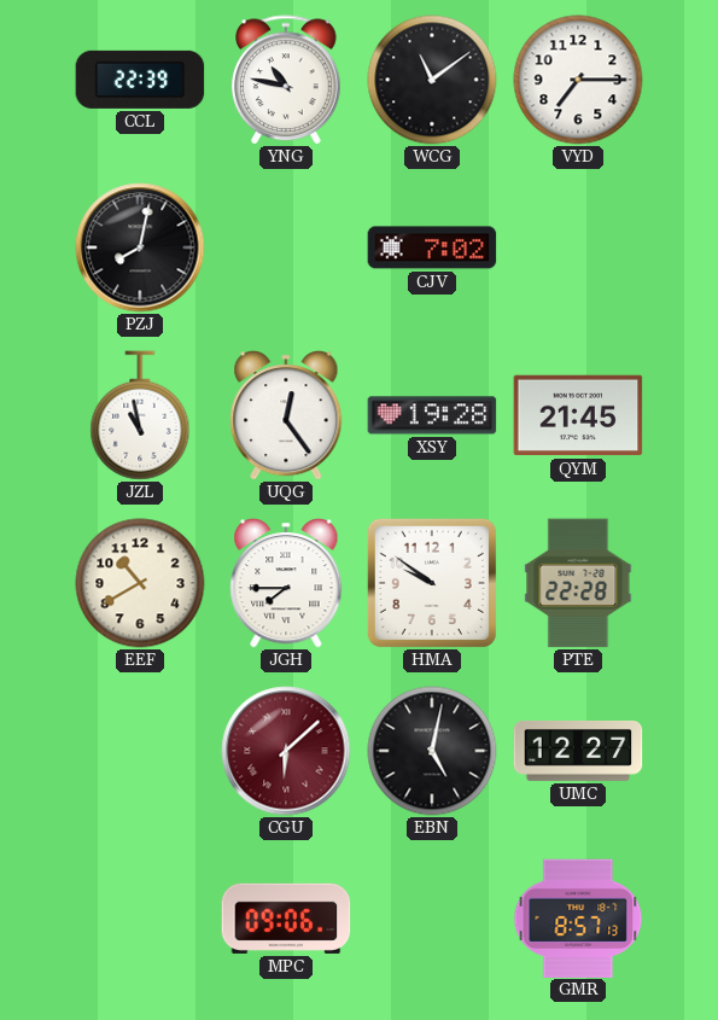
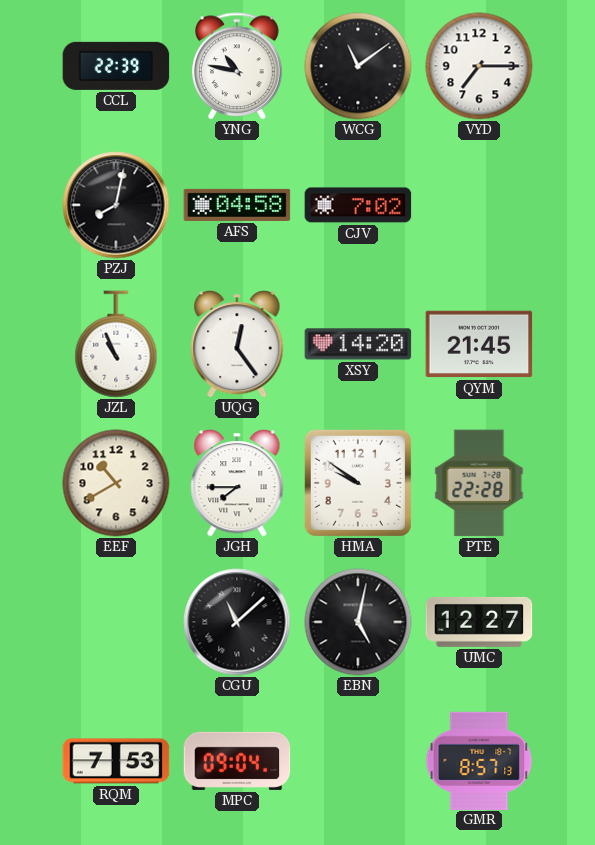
AFS: none -> 04:58 (237, 205)
JZL: 10:58 -> 10:56 (116, 344)
XSY: 19:28 -> 14:20 (358, 344)
CGU: 6:08 -> 11:08 (237, 622)
CGU dial: burgundy -> black (237, 622)
RQM: none -> 7:53 (116, 761)
MPC: 09:06 -> 09:04 (237, 761)
